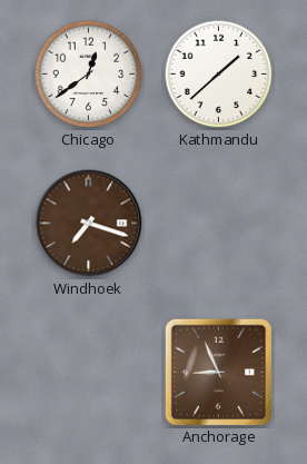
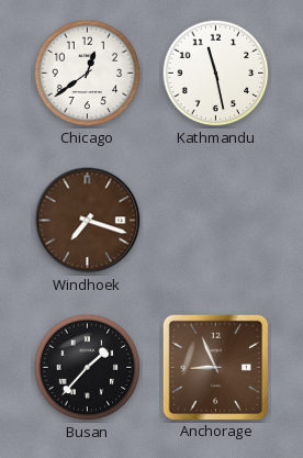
Kathmandu: 1:38 -> 11:28 (216, 74)
Busan: none -> 1:37 (88, 368)
